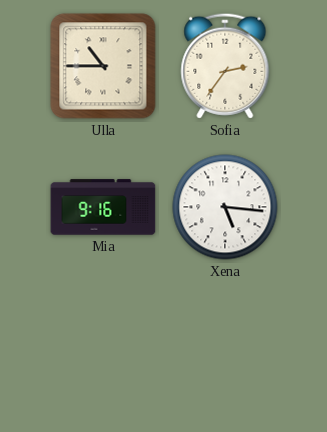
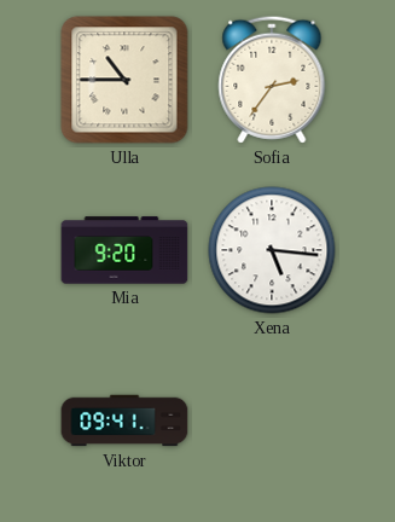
Mia: 9:16 -> 9:20 (124, 250)
Viktor: none -> 09:41 (124, 420)
